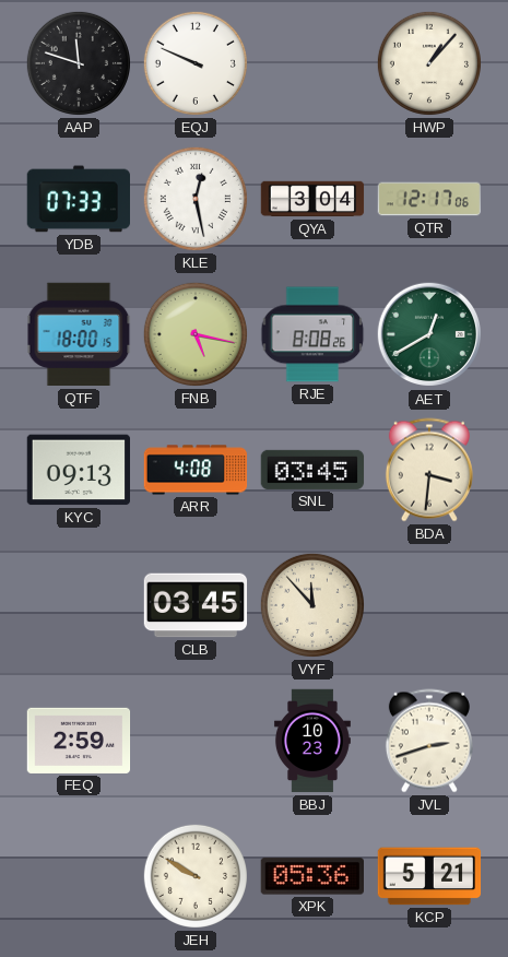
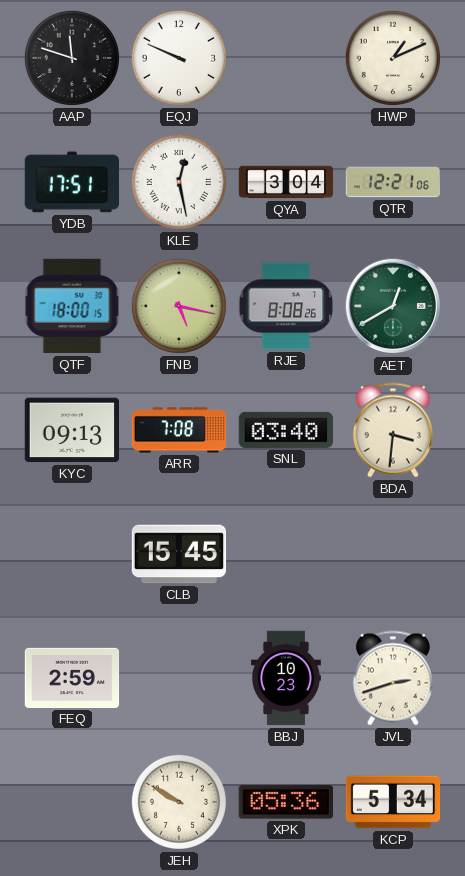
HWP: 1:07 -> 1:11 (393, 58)
YDB: 07:33 -> 17:51 (72, 182)
QTR: 12:17 -> 12:21 (393, 182)
ARR: 4:08 -> 7:08 (179, 430)
SNL: 03:45 -> 03:40 (286, 430)
CLB: 03:45 -> 15:45 (179, 554)
VYF: 11:53 -> none (312, 605)
KCP: 5:21 -> 5:34 (393, 802)
